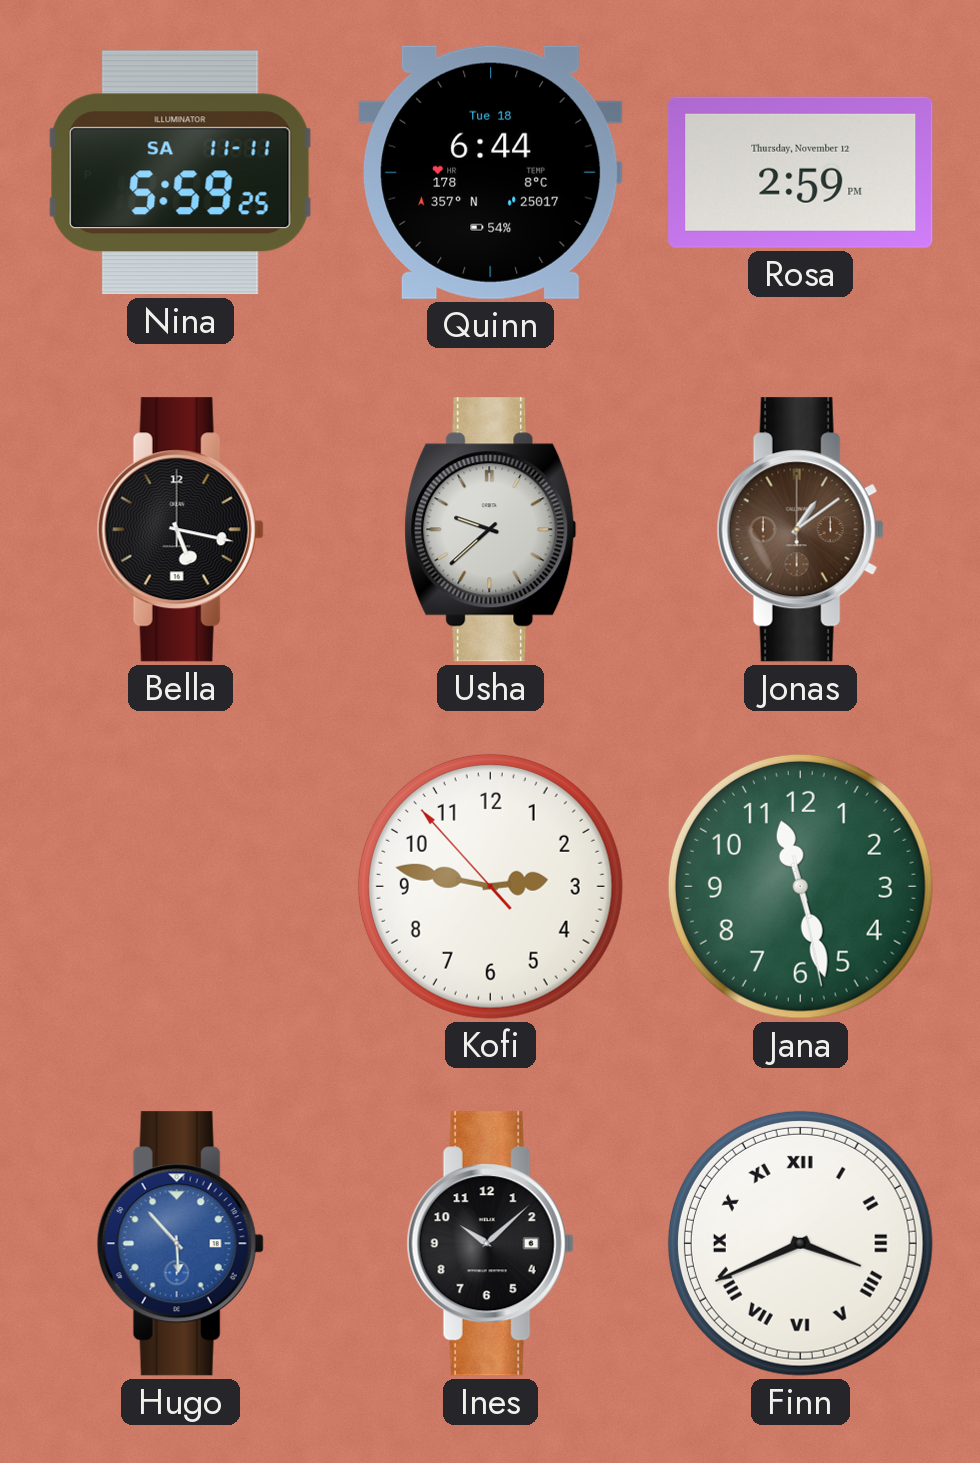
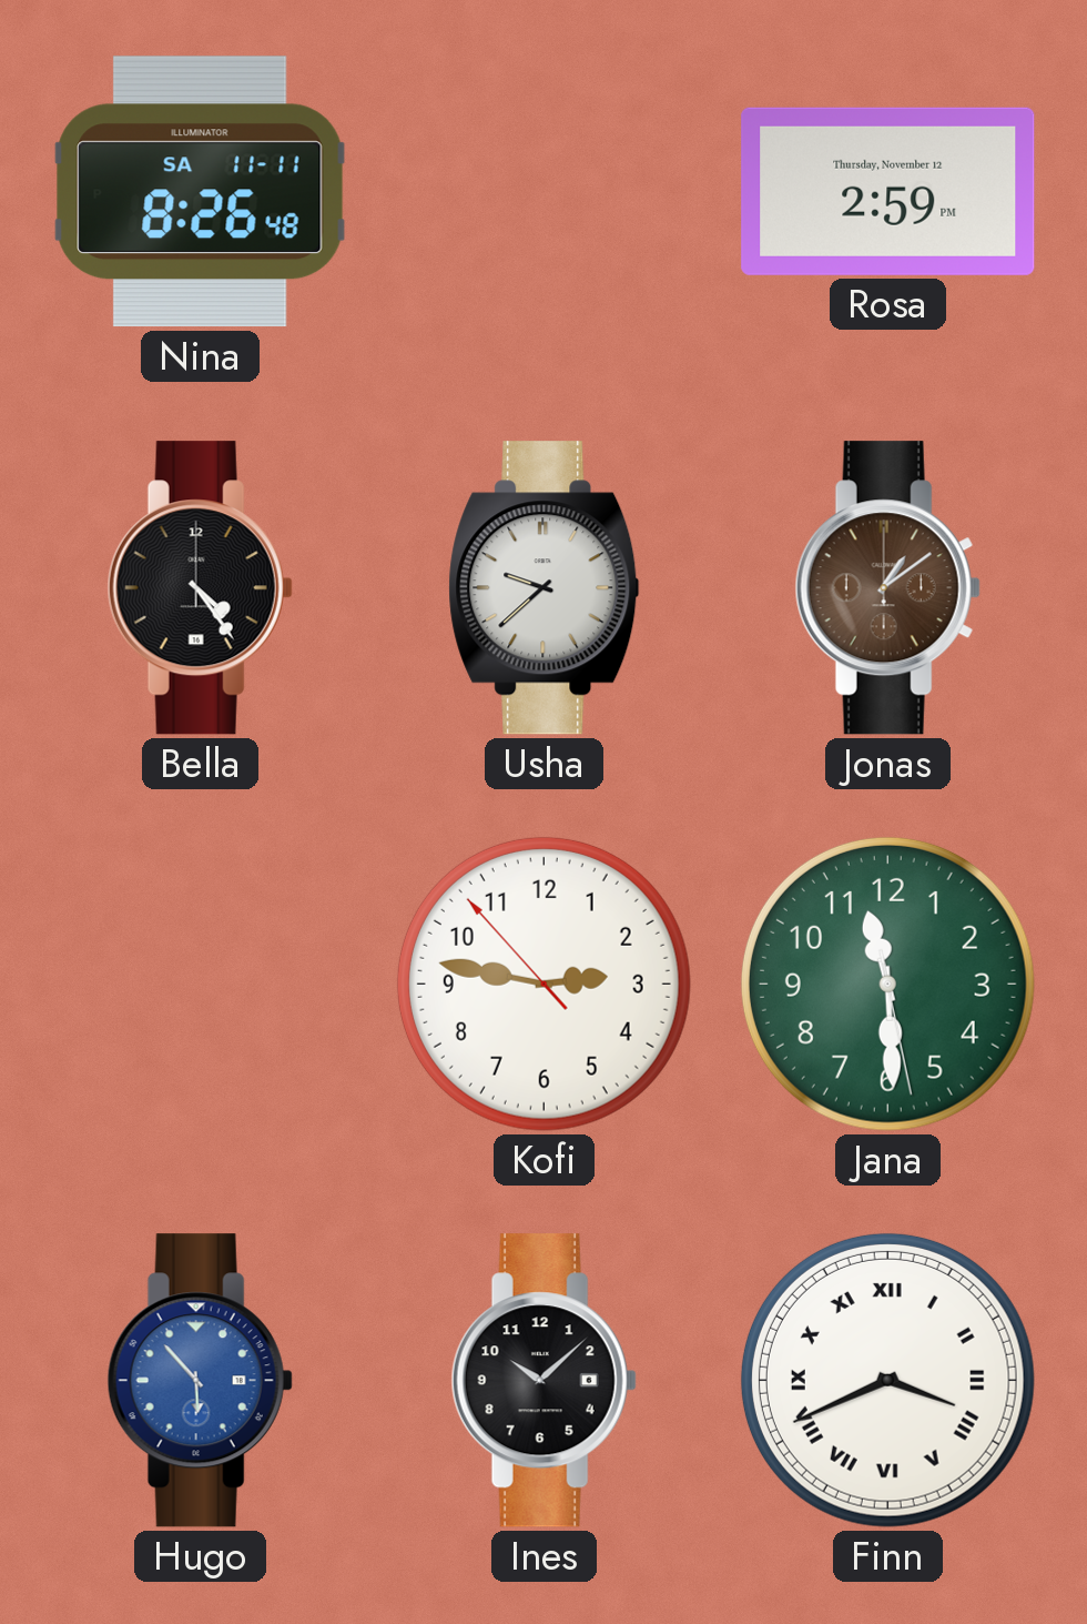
Nina: 5:59 -> 8:26 (200, 192)
Quinn: 6:44 -> none (491, 172)
Bella: 5:17 -> 4:24 (200, 588)
Jana: 11:27 -> 11:29 (887, 984)
